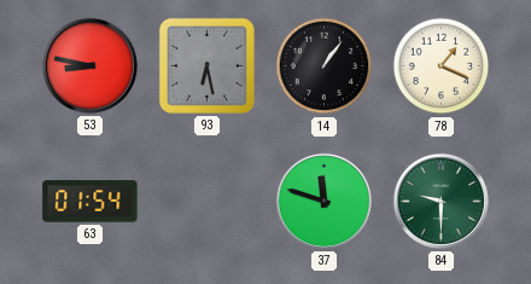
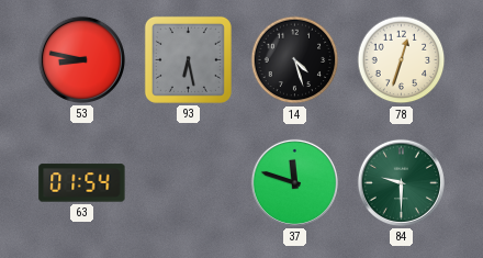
14: 1:06 -> 4:27 (295, 60)
78: 1:19 -> 12:33 (402, 60)
